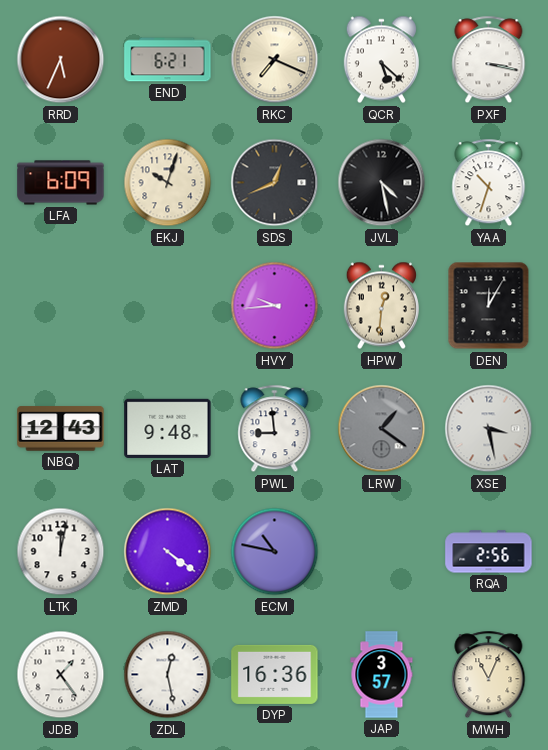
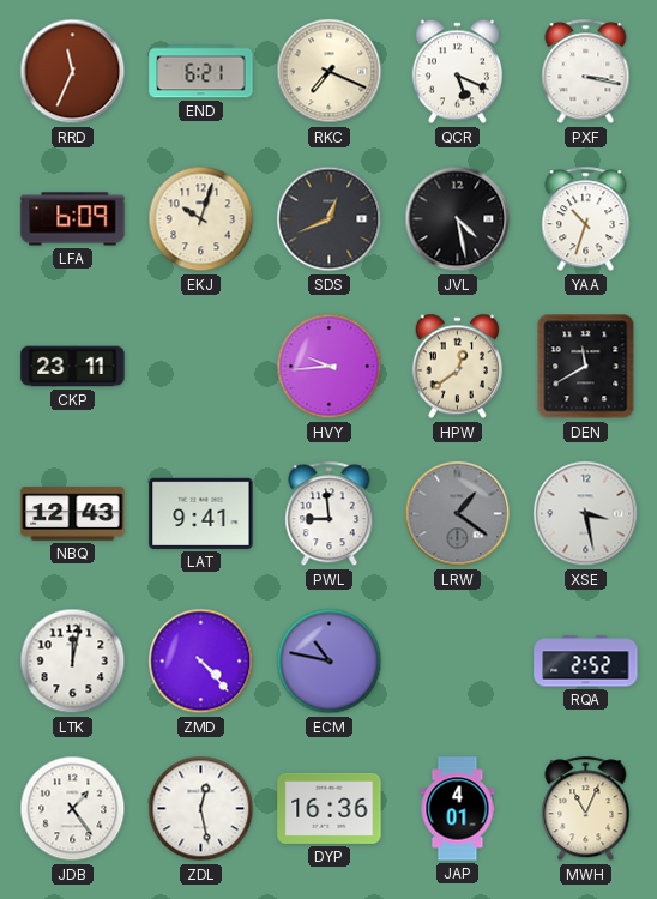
RRD: 5:34 -> 11:34 (73, 72)
QCR: 5:22 -> 5:19 (457, 72)
CKP: none -> 23:11 (73, 367)
HPW: 12:31 -> 12:39 (457, 367)
DEN: 12:05 -> 11:40 (586, 367)
LAT: 9:48 -> 9:41 (201, 513)
ZMD: 4:21 -> 4:23 (201, 662)
RQA: 2:56 -> 2:52 (586, 662)
JAP: 3:57 -> 4:01 (458, 809)
